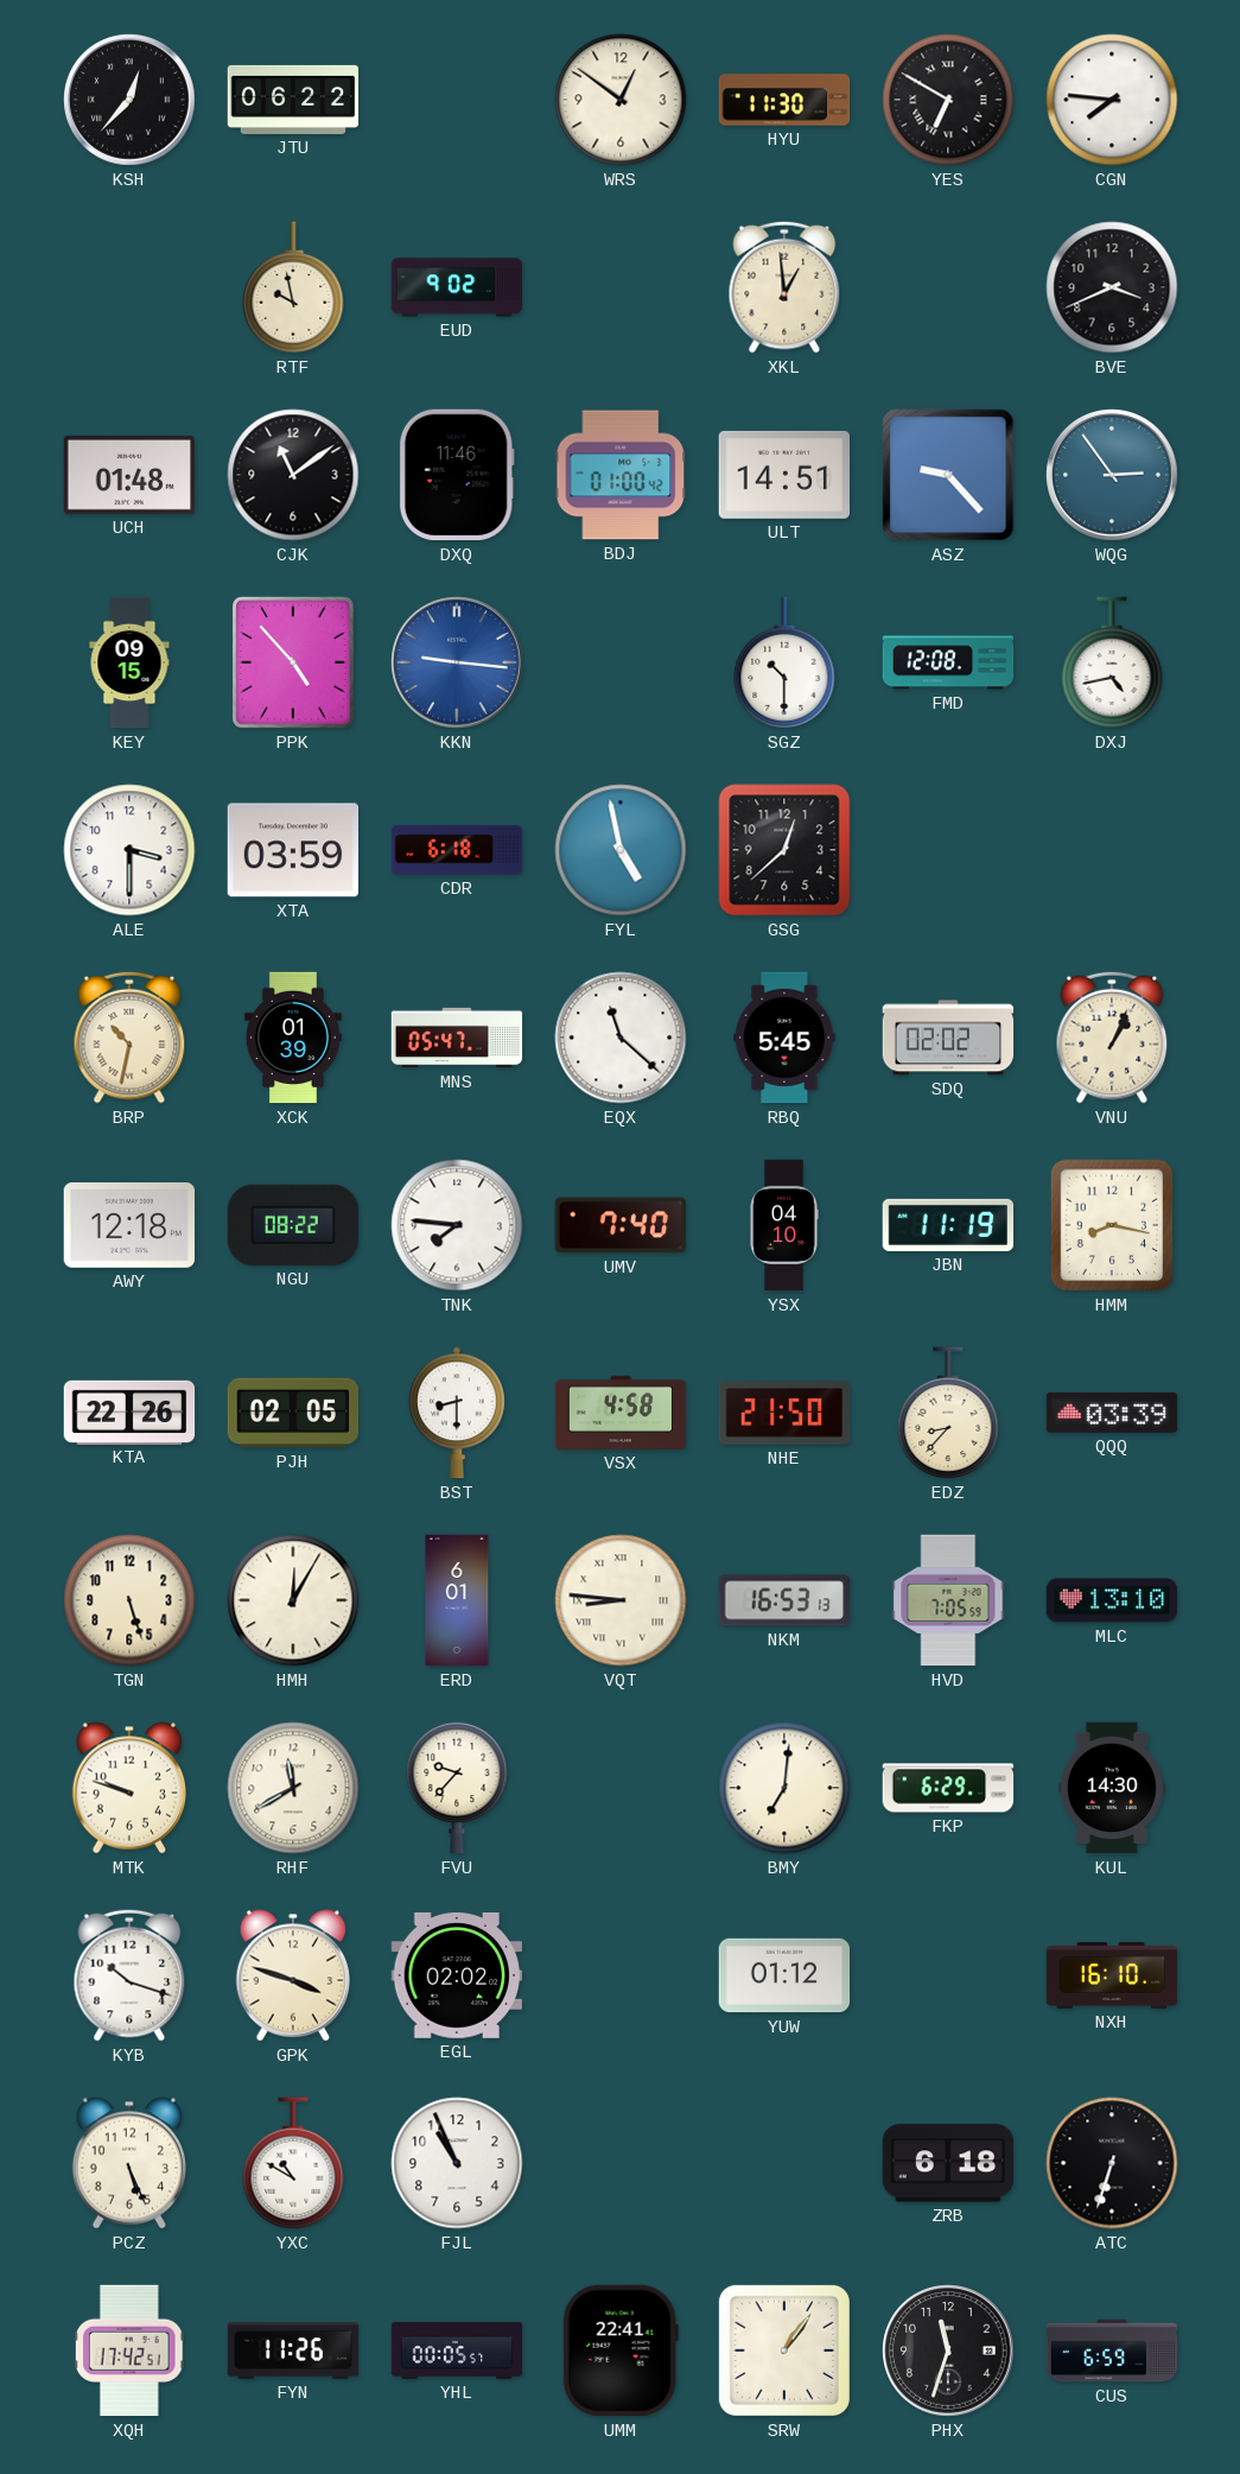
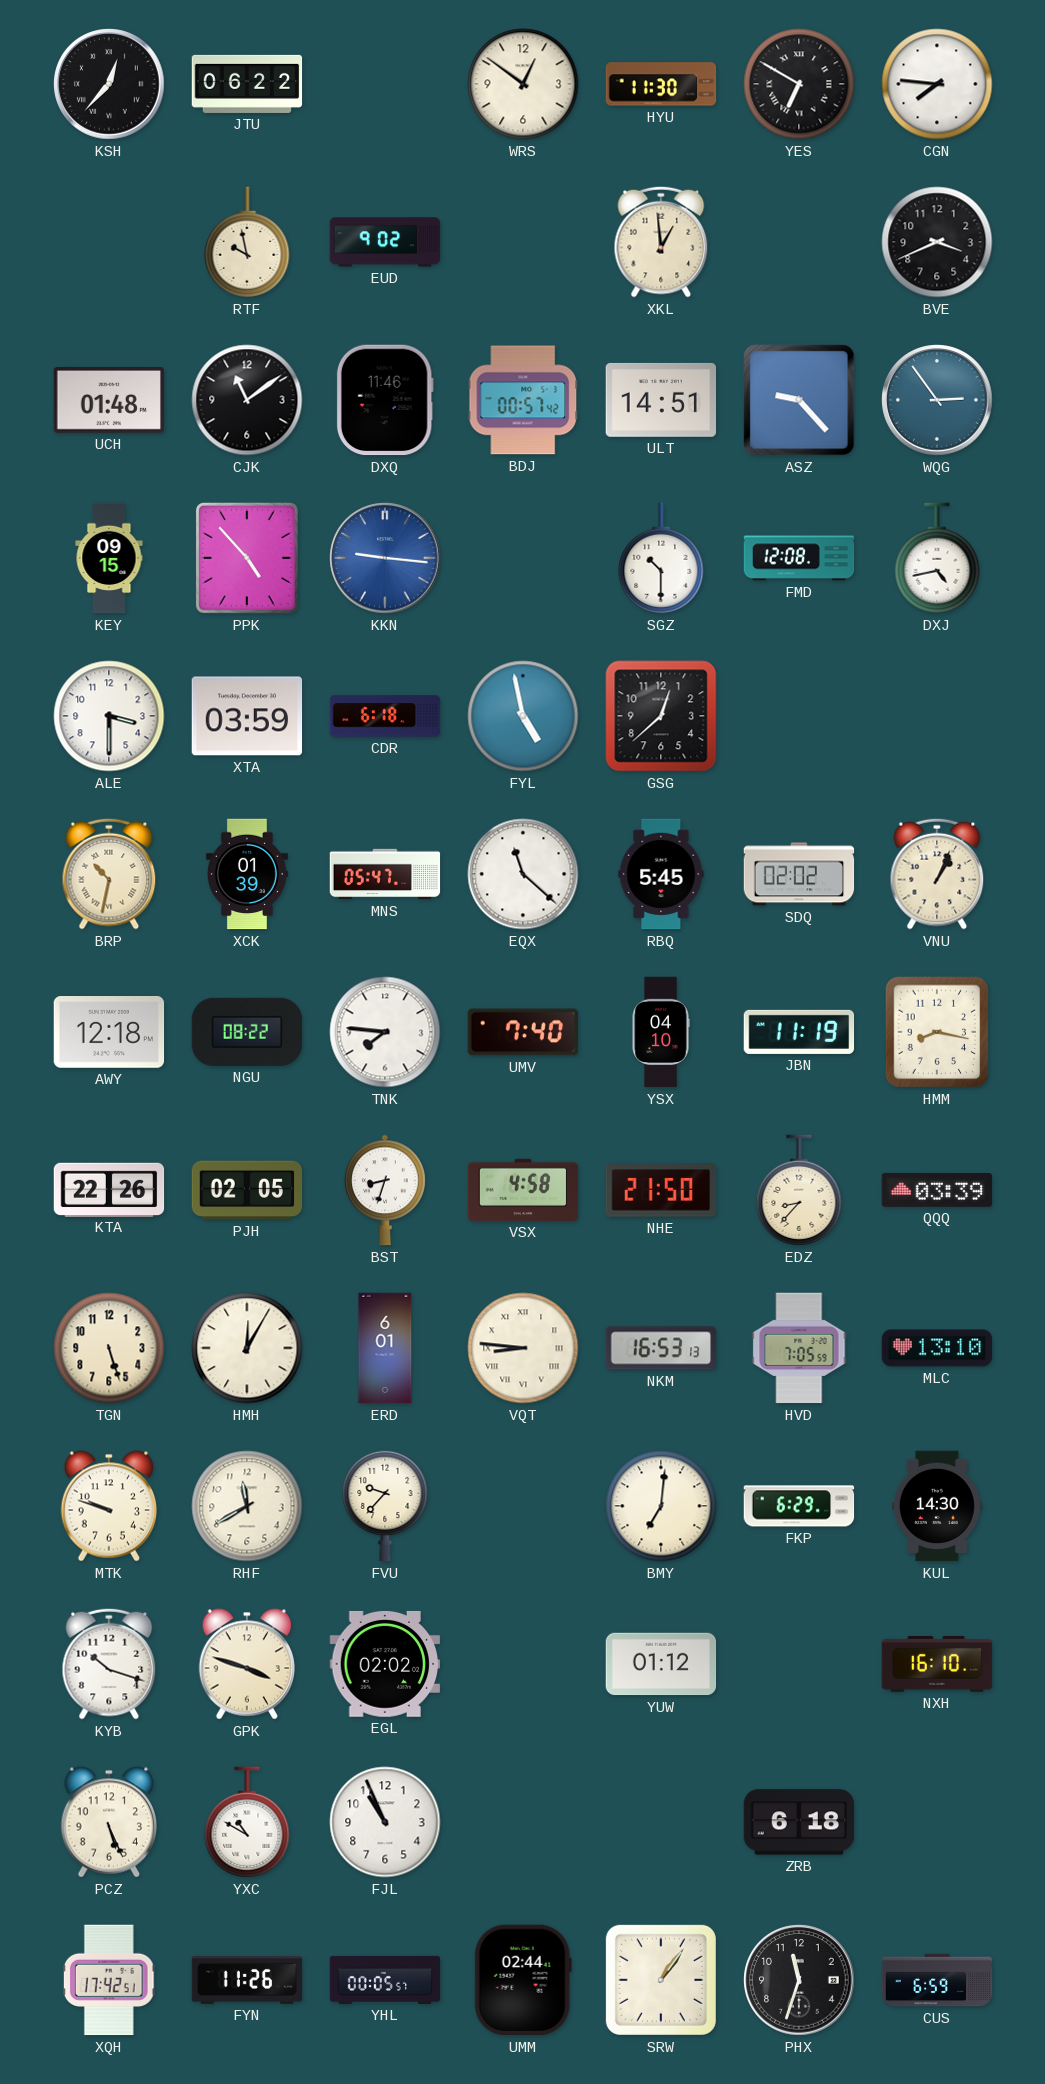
BDJ: 01:00 -> 00:57 (523, 400)
BST: 8:30 -> 8:33 (385, 1190)
ATC: 6:33 -> none (1112, 2163)
UMM: 22:41 -> 02:44 (523, 1980)
